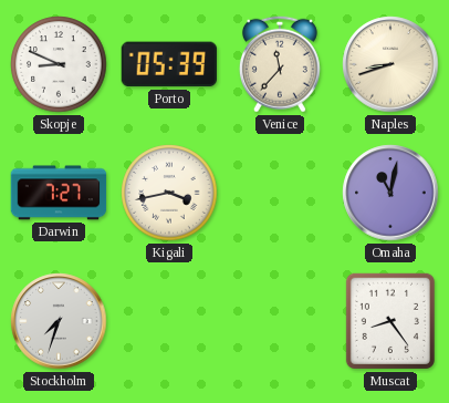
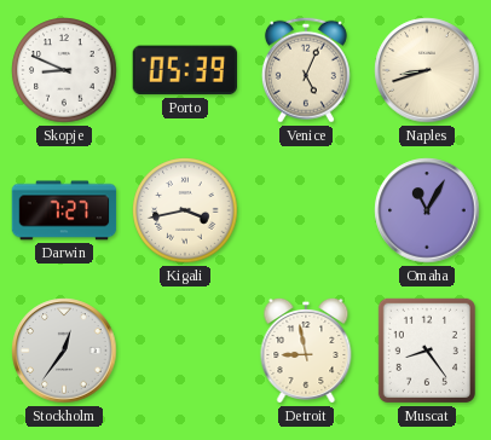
Venice: 11:37 -> 5:04 (306, 70)
Omaha: 11:02 -> 11:05 (427, 210)
Stockholm: 7:33 -> 12:36 (64, 351)
Detroit: none -> 8:58 (306, 351)
